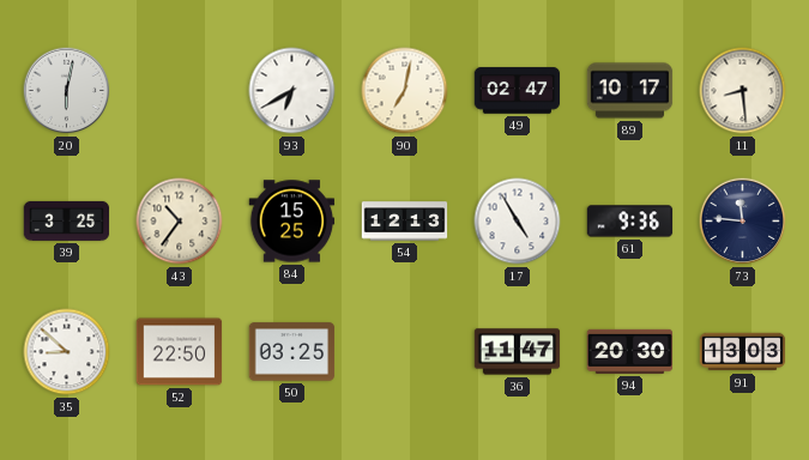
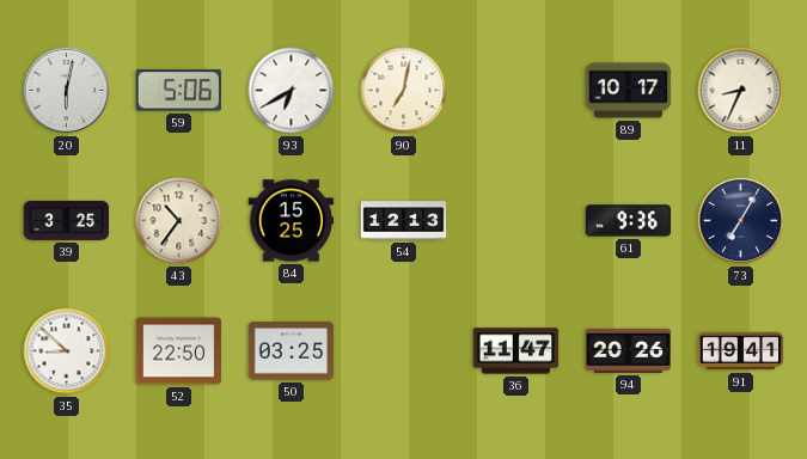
59: none -> 5:06 (178, 91)
49: 02:47 -> none (518, 91)
11: 8:29 -> 8:34 (741, 91)
17: 4:55 -> none (518, 222)
73: 11:46 -> 7:05 (741, 221)
94: 20:30 -> 20:26 (629, 350)
91: 13:03 -> 19:41 (741, 351)
